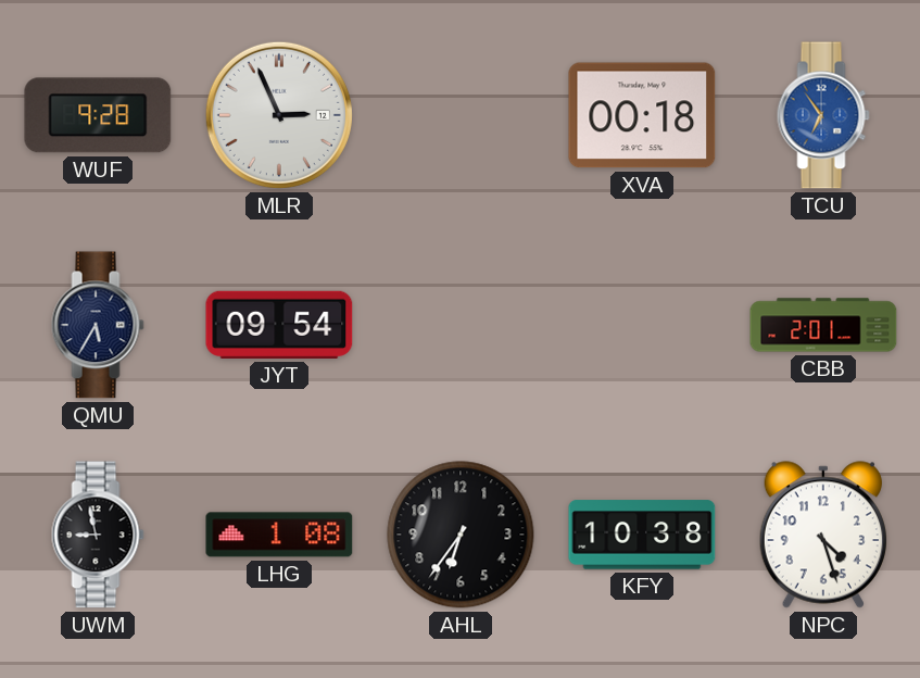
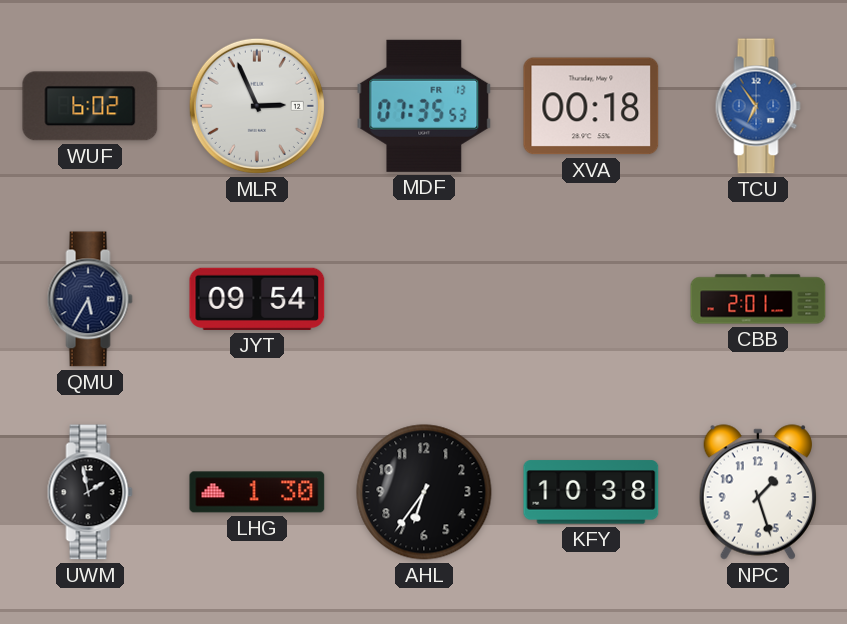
WUF: 9:28 -> 6:02 (90, 106)
MDF: none -> 07:35 (424, 106)
UWM: 8:58 -> 1:58 (90, 492)
LHG: 1:08 -> 1:30 (257, 492)
NPC: 4:27 -> 1:27 (758, 492)
